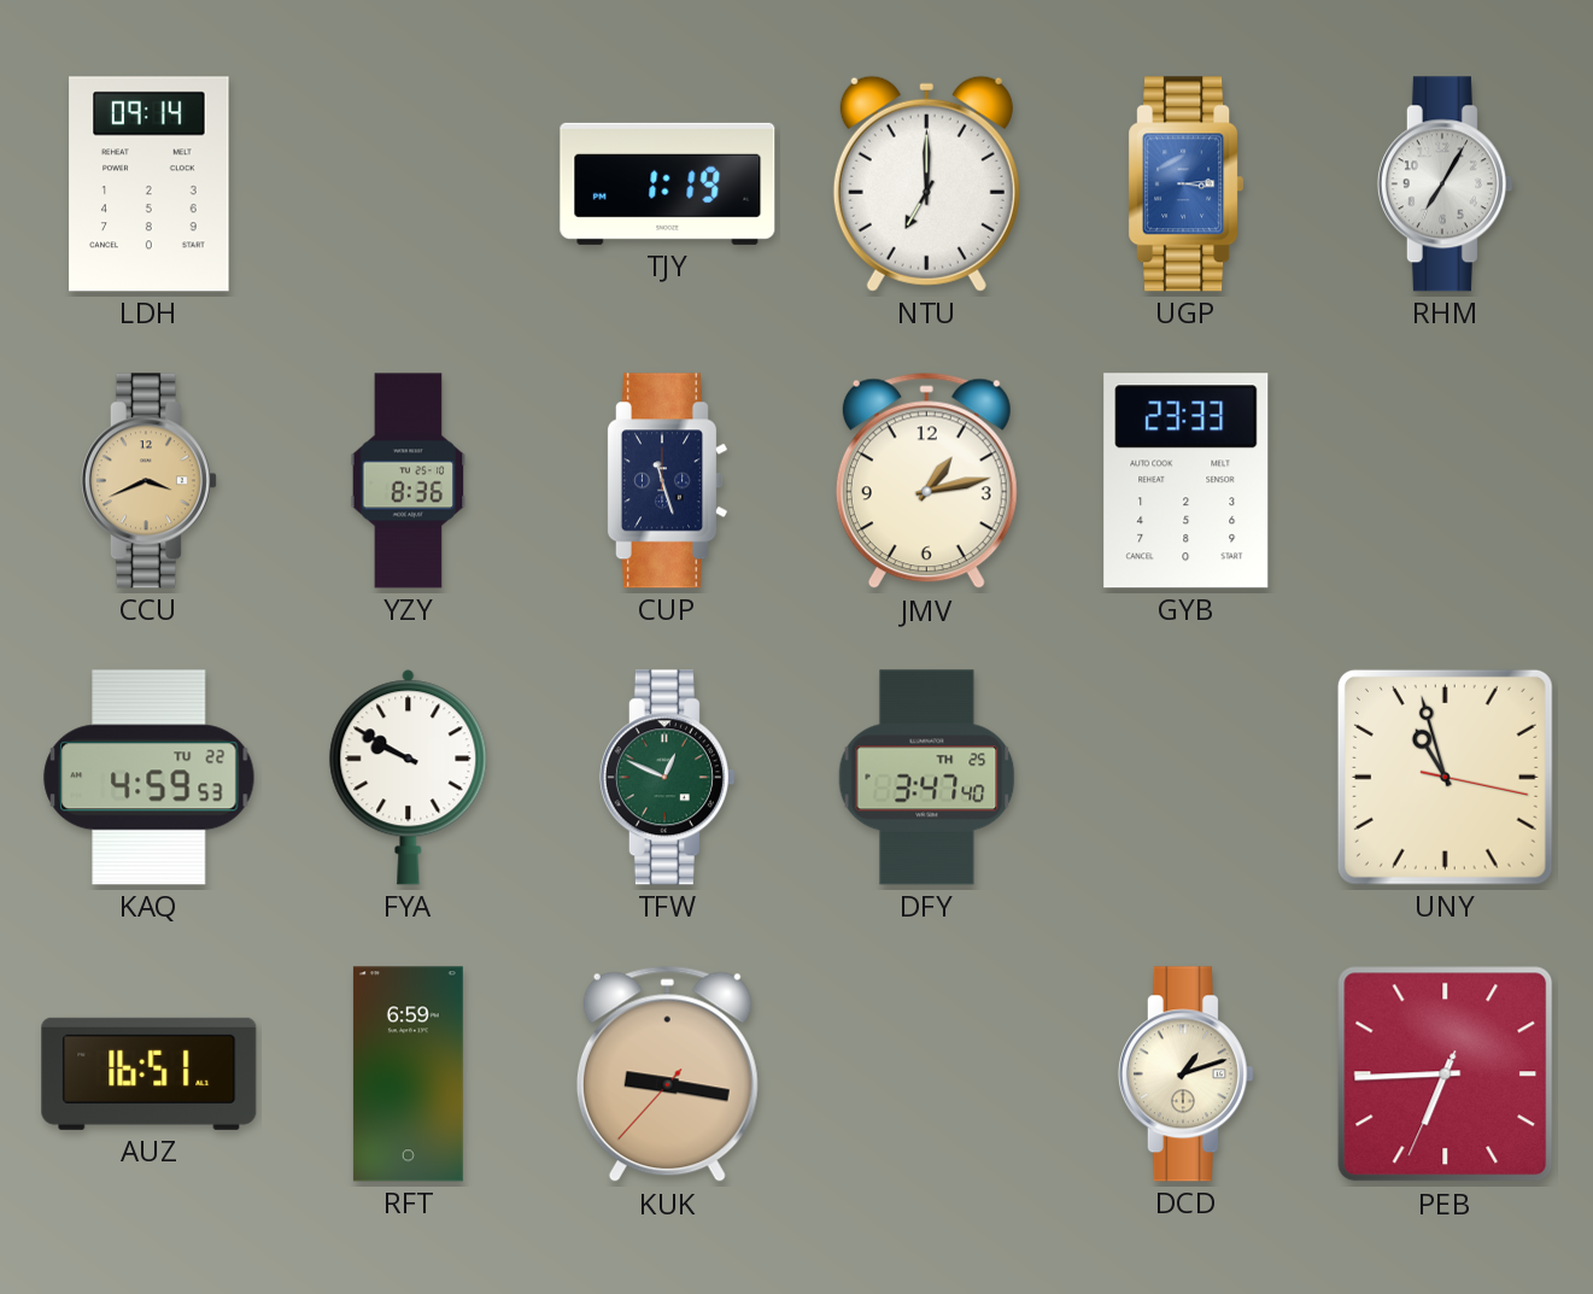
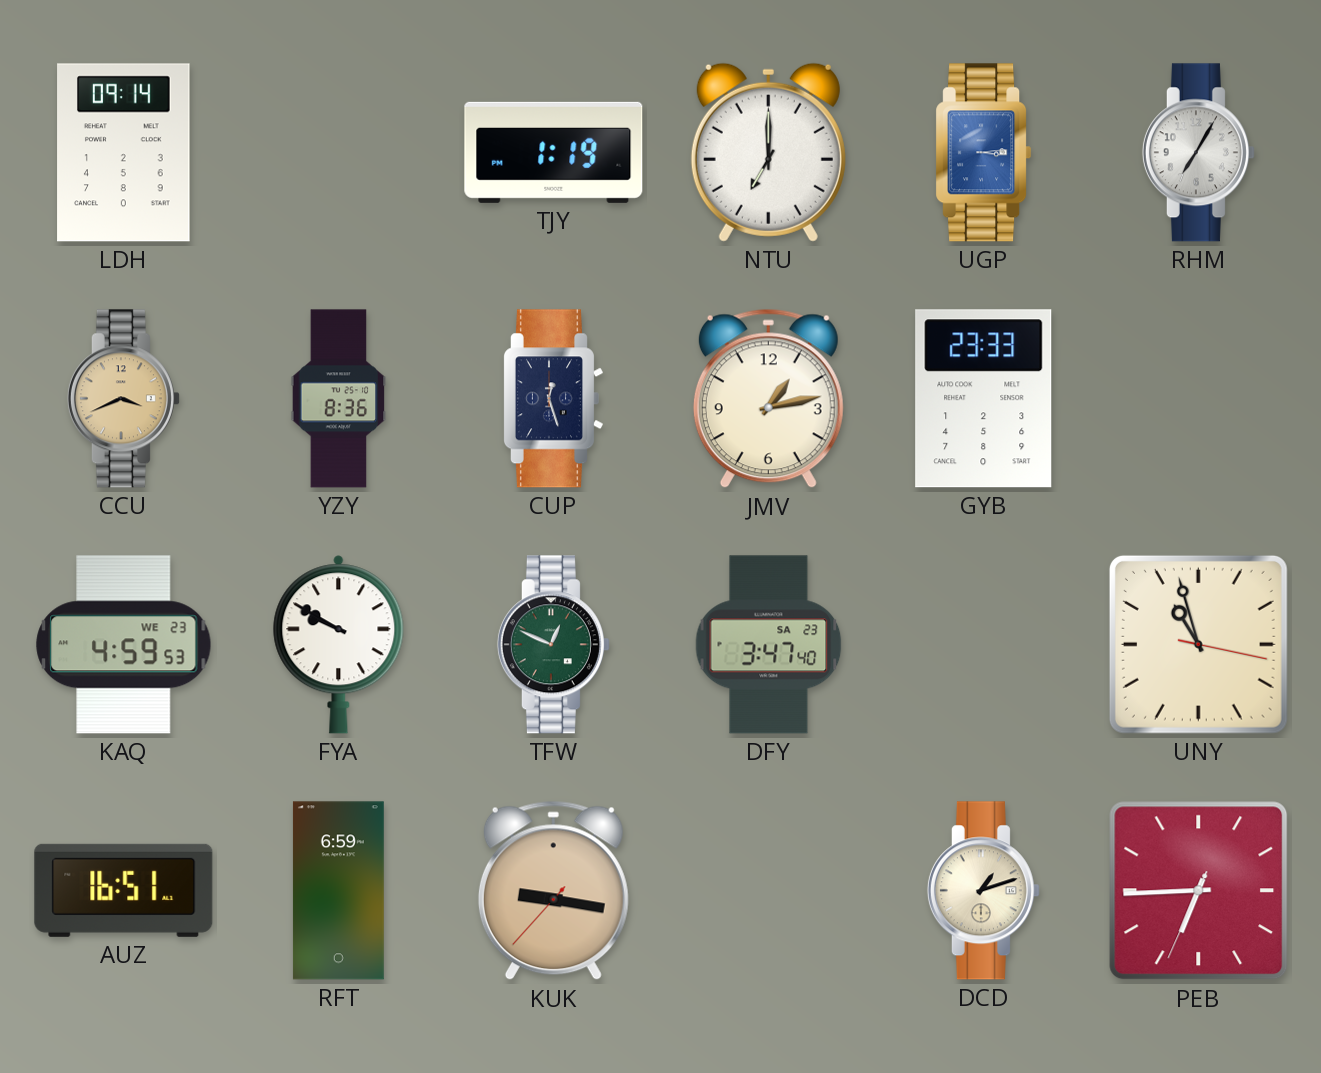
CUP: 11:27 -> 12:27 (553, 399)
KAQ date: TU 22 -> WE 23 (124, 645)
DFY date: TH 25 -> SA 23 (769, 645)
